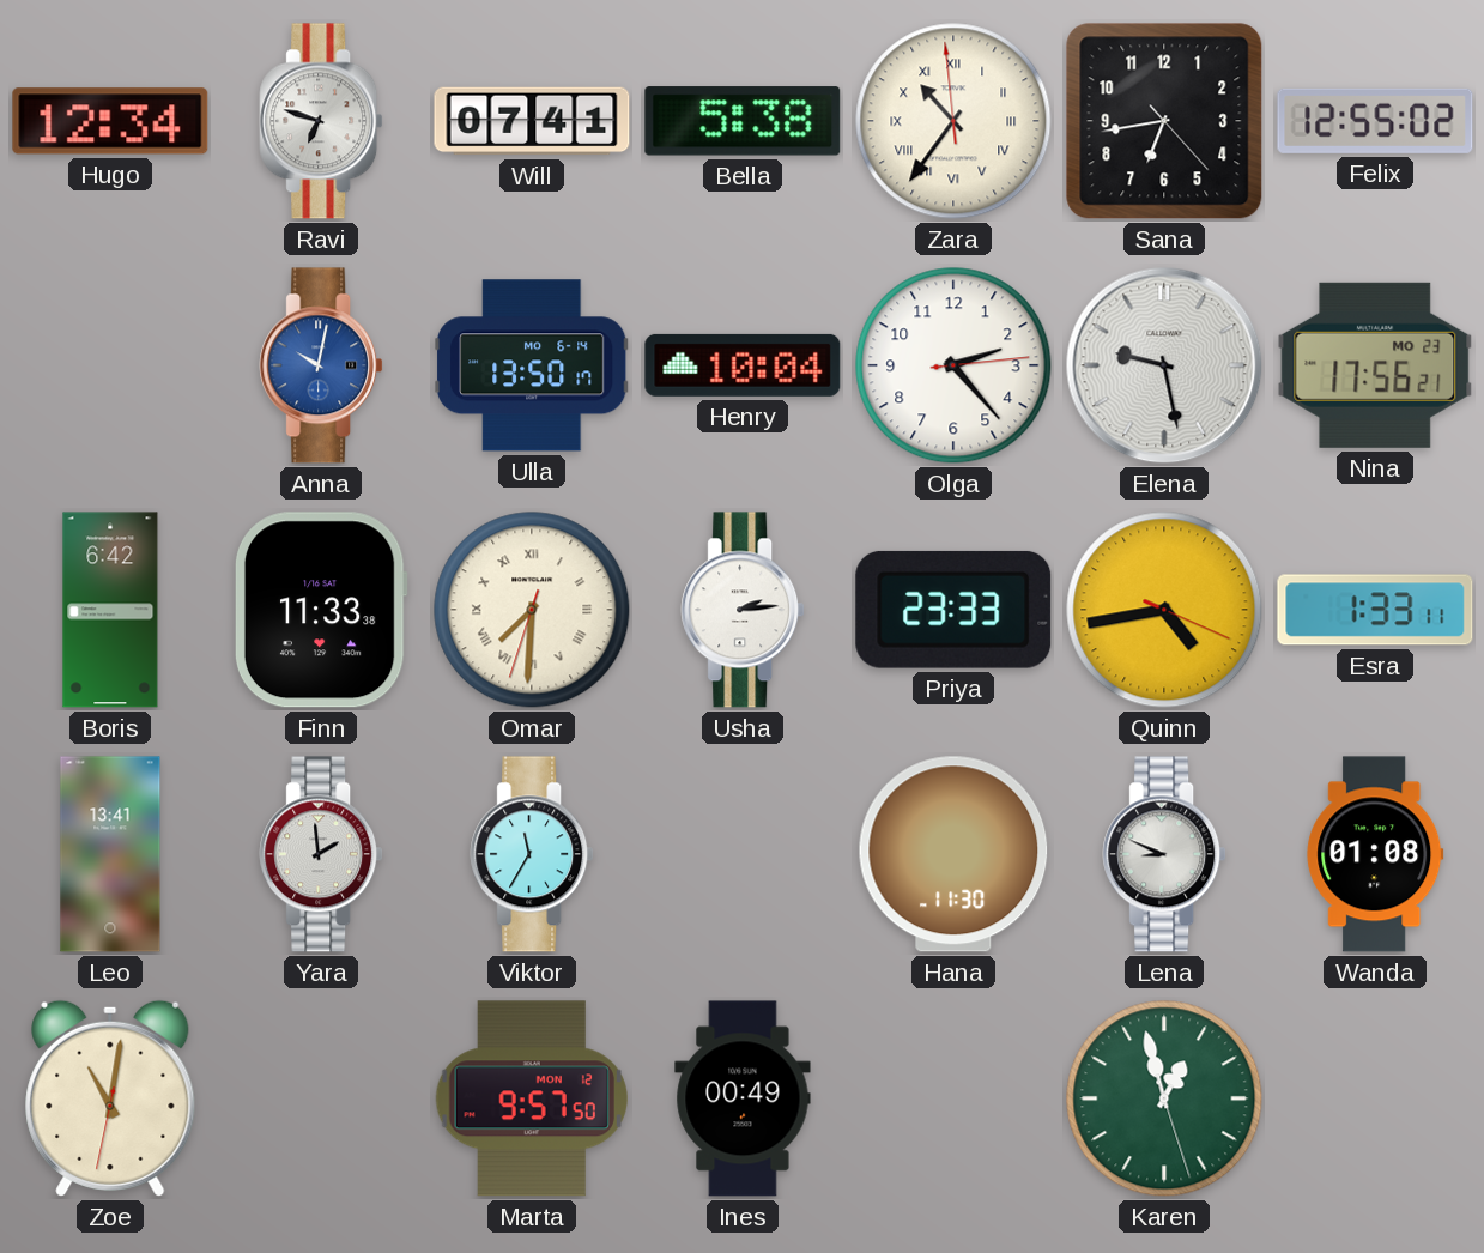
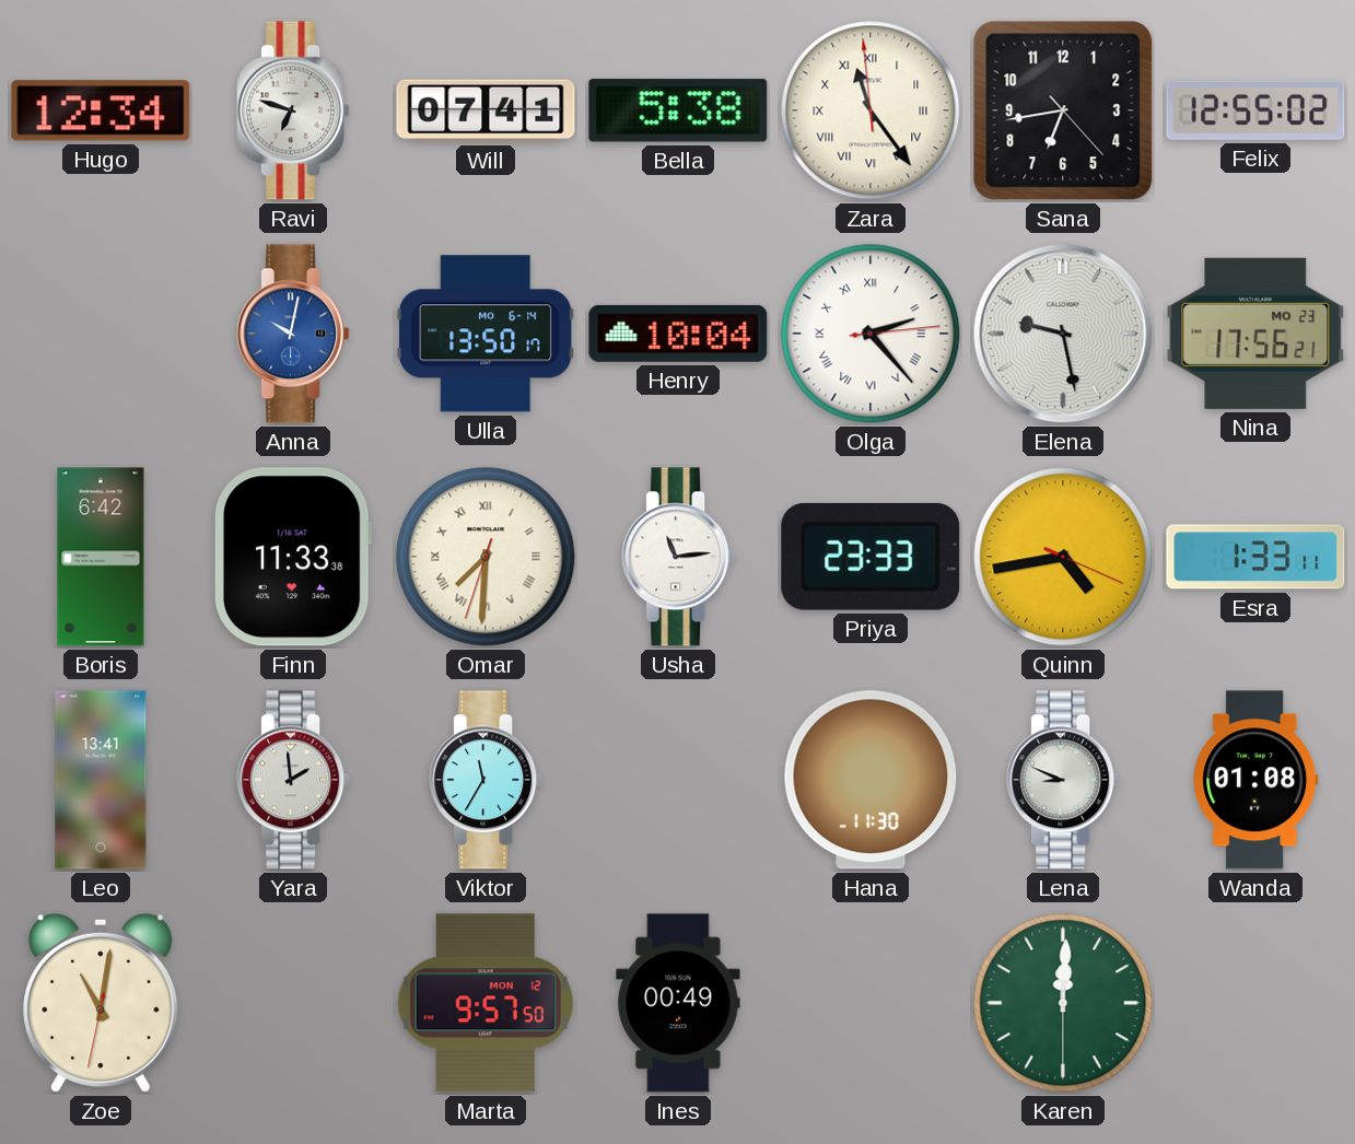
Zara: 10:35 -> 11:23 (871, 110)
Olga numerals: Arabic -> Roman (871, 334)
Usha: 2:14 -> 11:14 (678, 557)
Karen: 12:57 -> 12:00 (1063, 1003)
